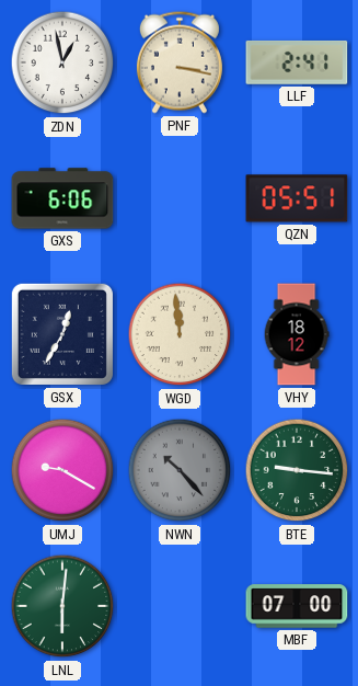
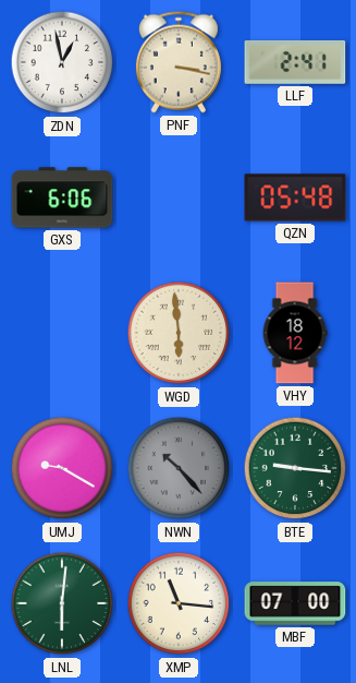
QZN: 05:51 -> 05:48 (295, 197)
GSX: 12:35 -> none (62, 334)
WGD: 11:59 -> 5:59 (179, 333)
XMP: none -> 11:16 (179, 603)
